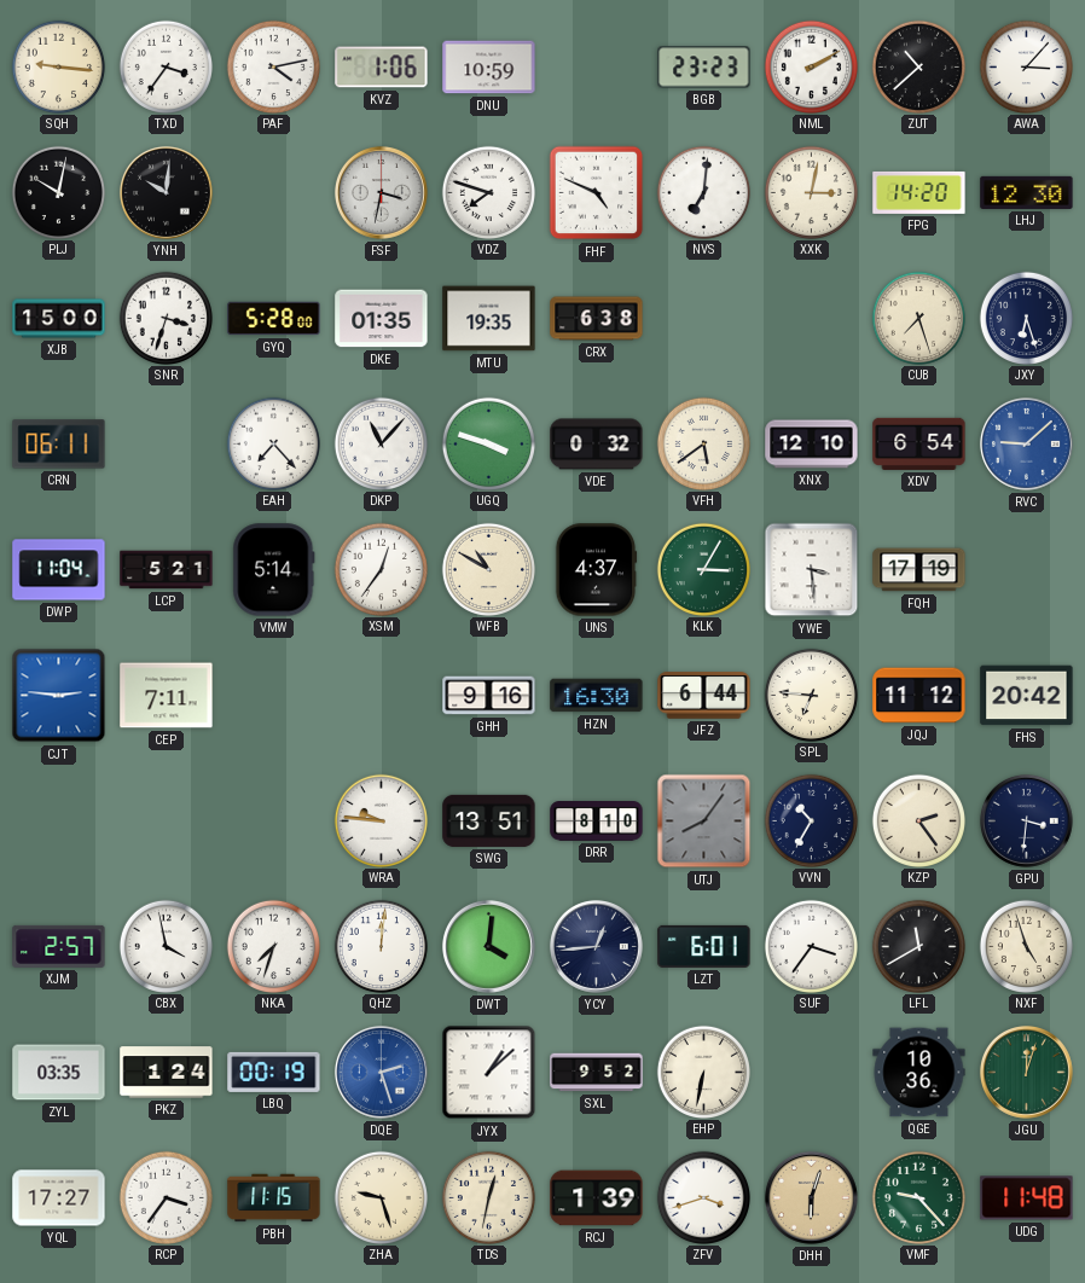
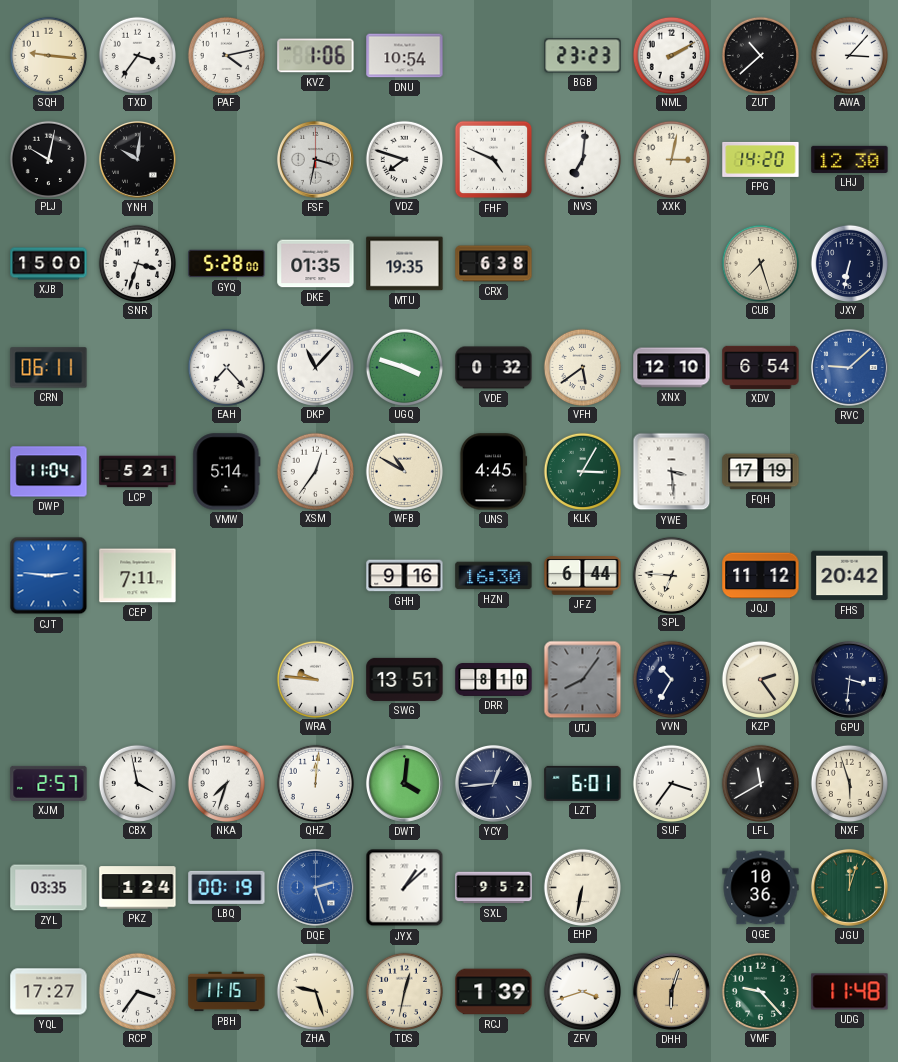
DNU: 10:59 -> 10:54 (405, 56)
JXY: 6:27 -> 6:32 (849, 263)
UNS: 4:37 -> 4:45 (493, 472)
NXF: 4:57 -> 5:57 (849, 783)
